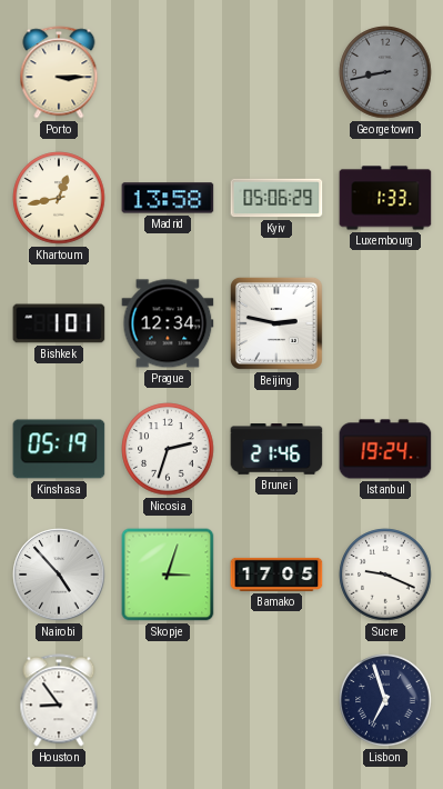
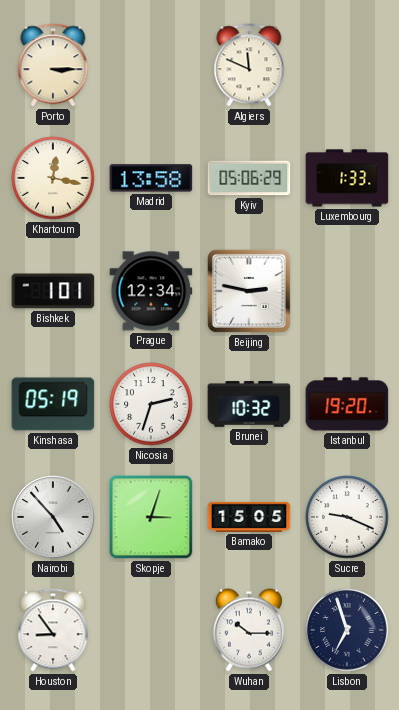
Algiers: none -> 11:49 (249, 65)
Georgetown: 8:43 -> none (385, 72)
Khartoum: 12:43 -> 12:17 (53, 178)
Brunei: 21:46 -> 10:32 (249, 404)
Istanbul: 19:24 -> 19:20 (347, 404)
Bamako: 17:05 -> 15:05 (249, 517)
Wuhan: none -> 10:15 (249, 630)
